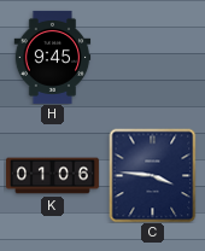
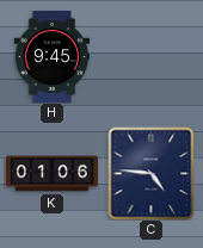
C: 3:46 -> 4:46 (152, 173)
